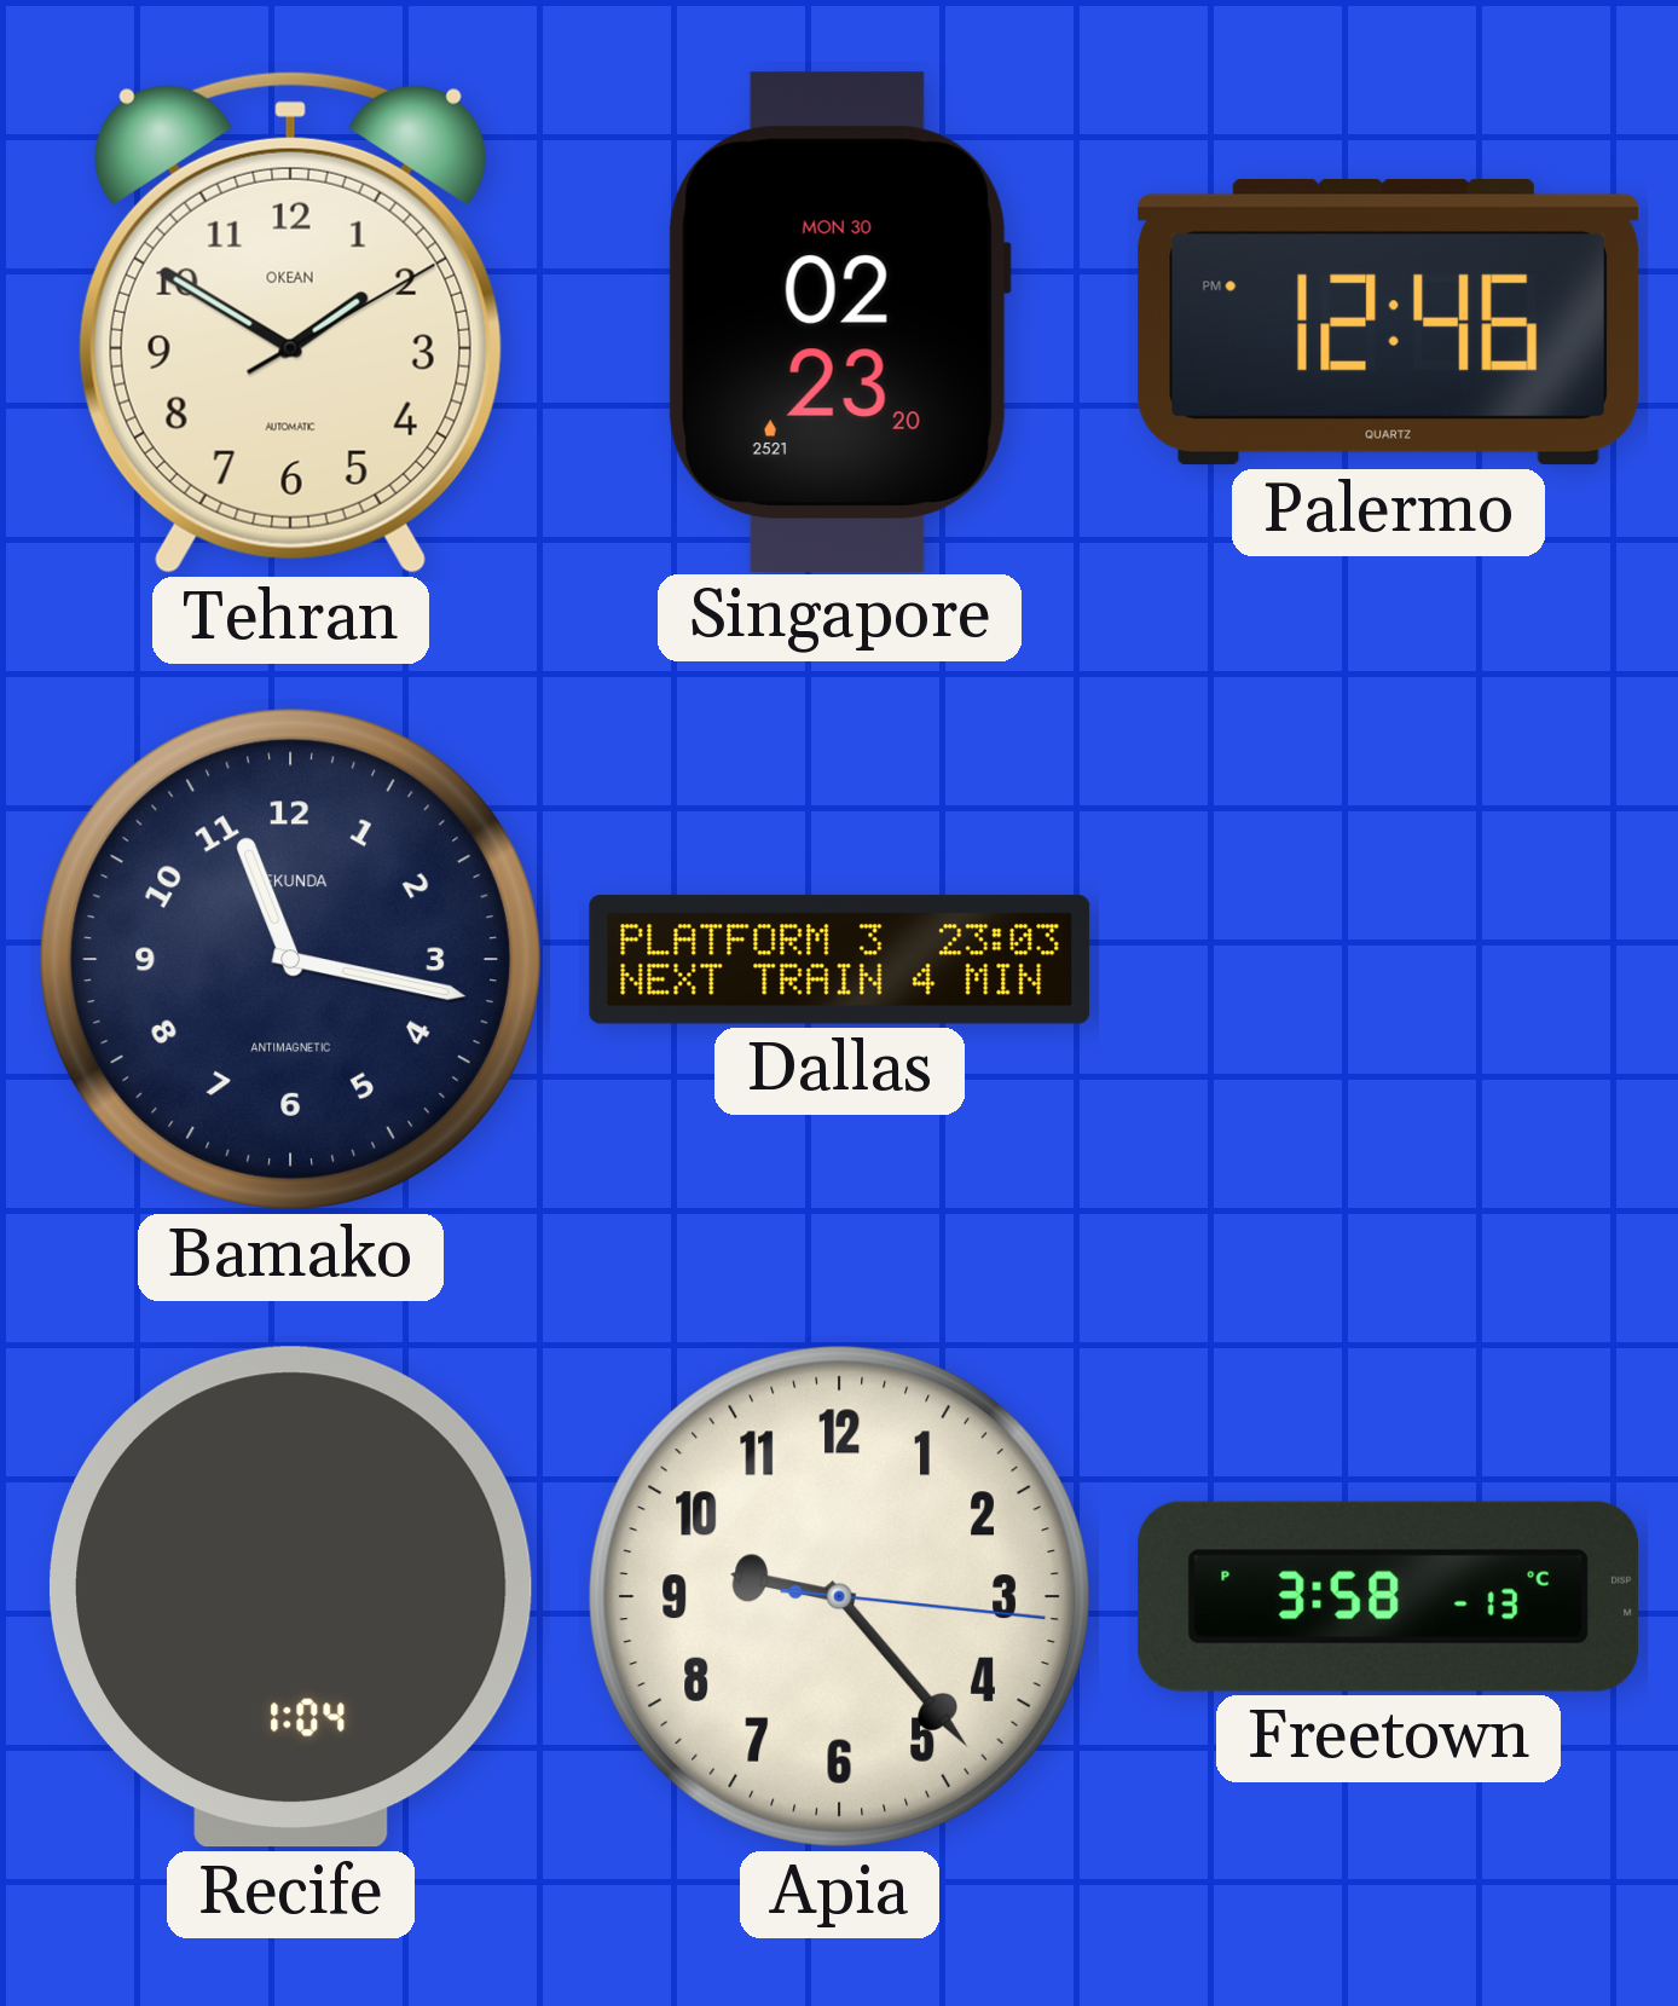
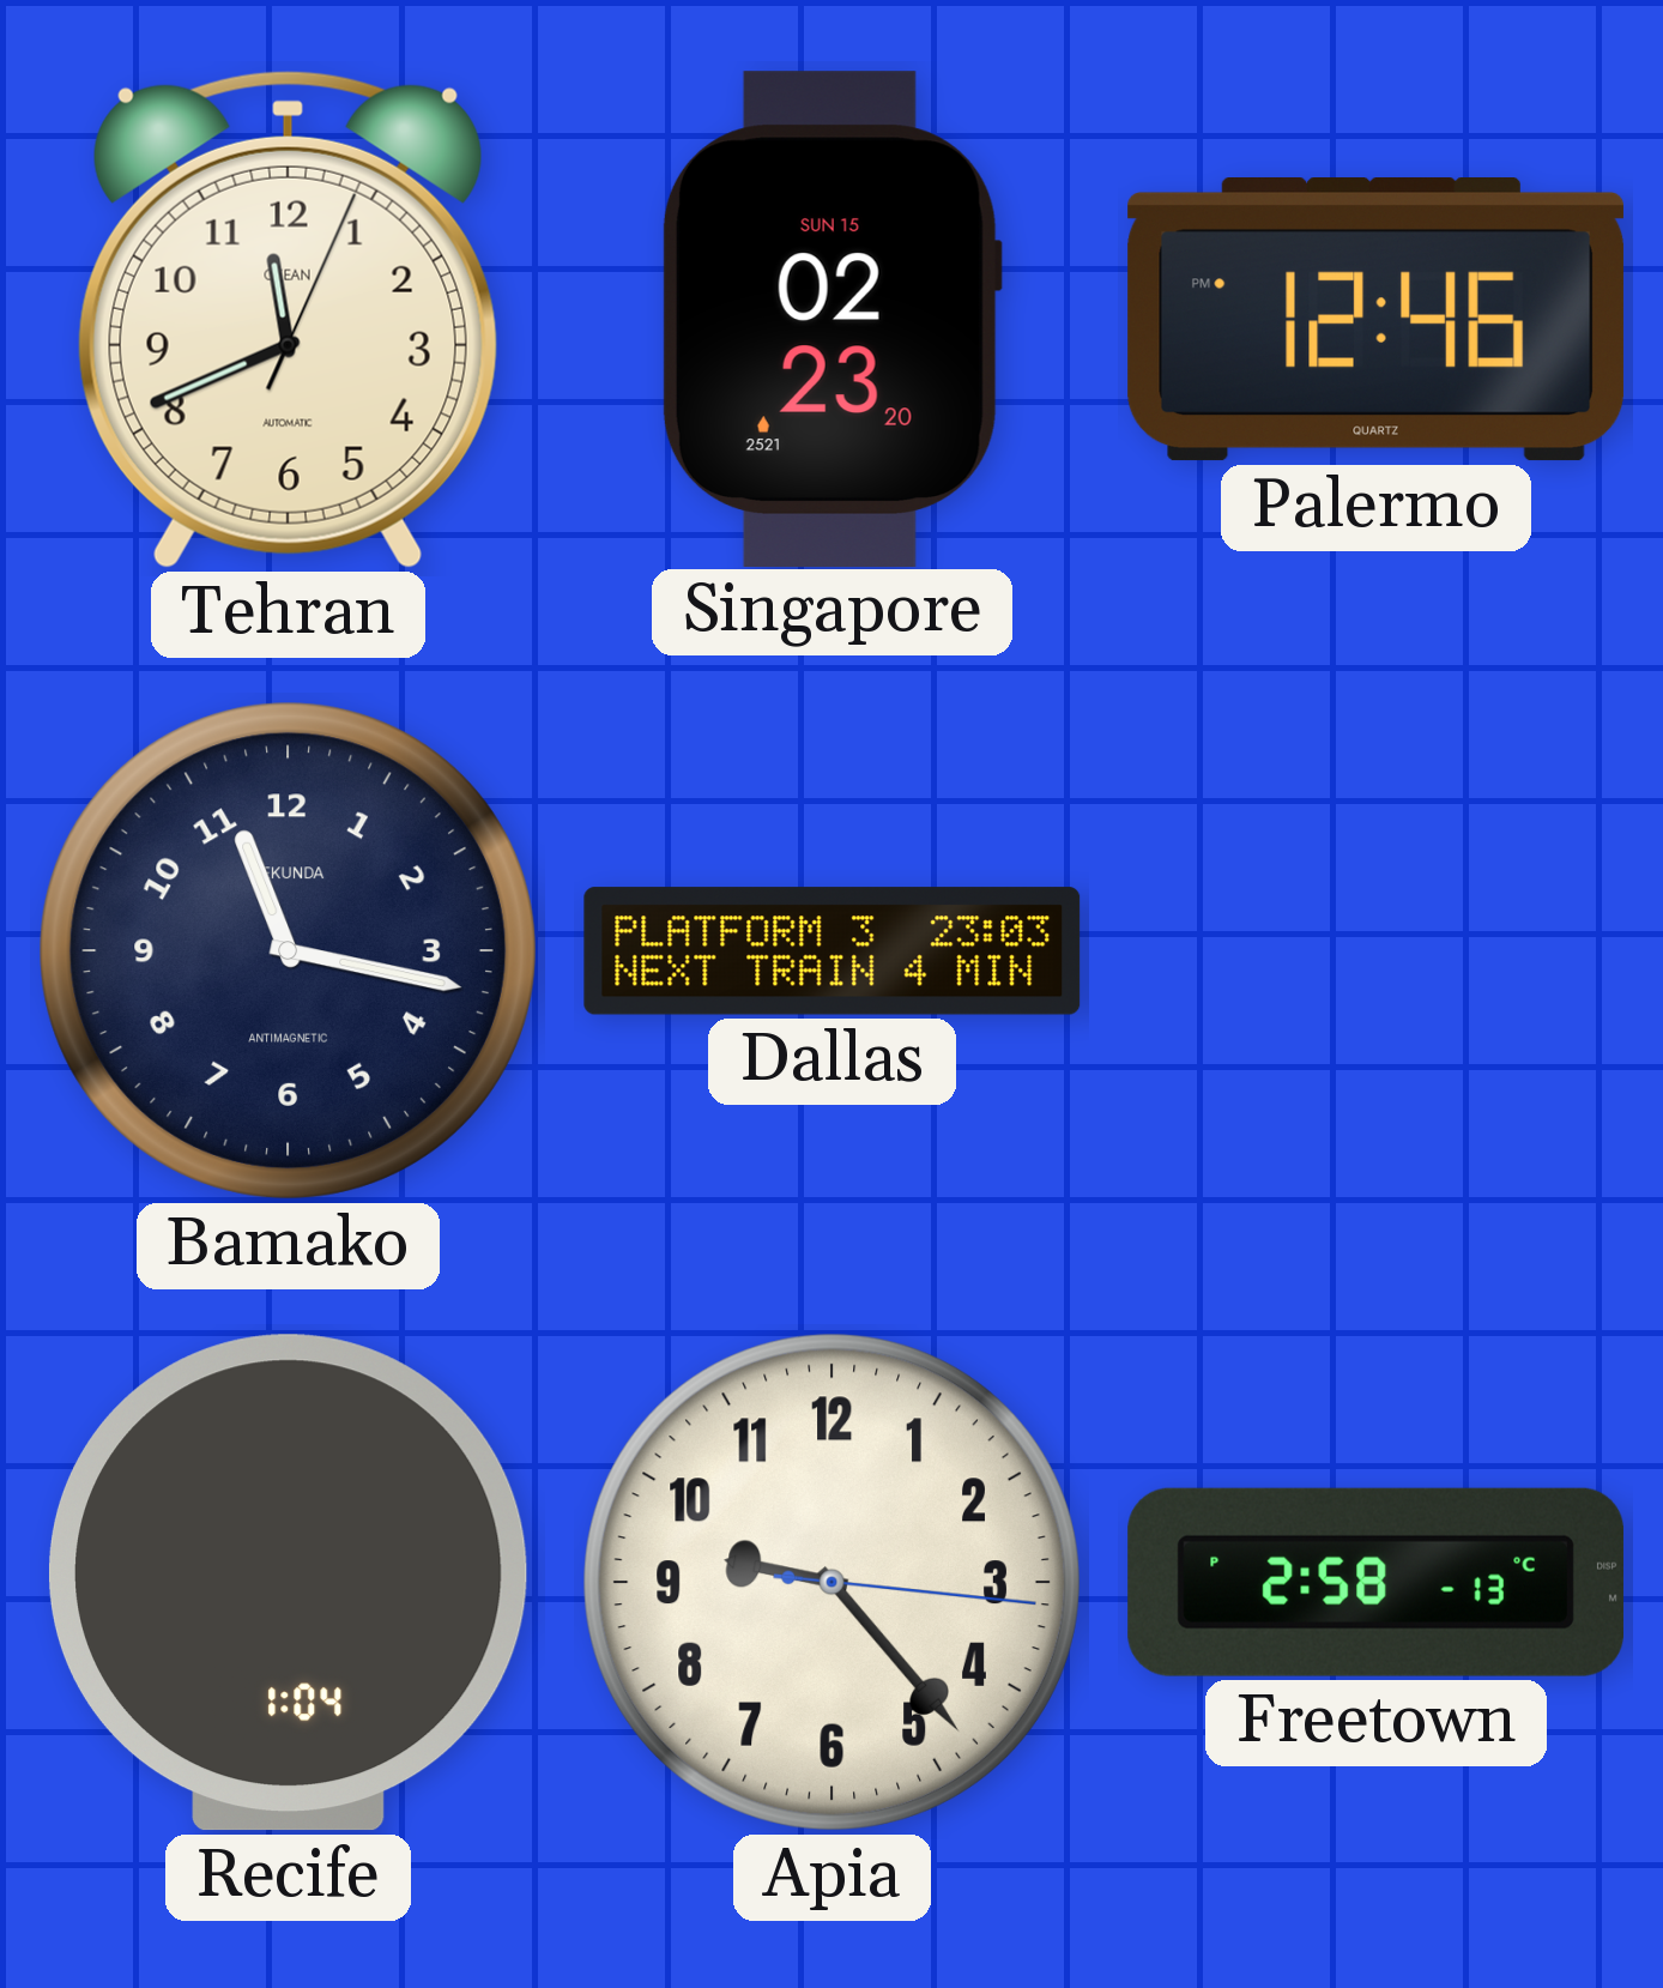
Tehran: 1:50 -> 11:41 (288, 319)
Singapore date: MON 30 -> SUN 15 (831, 319)
Freetown: 3:58 -> 2:58 (1375, 1582)
